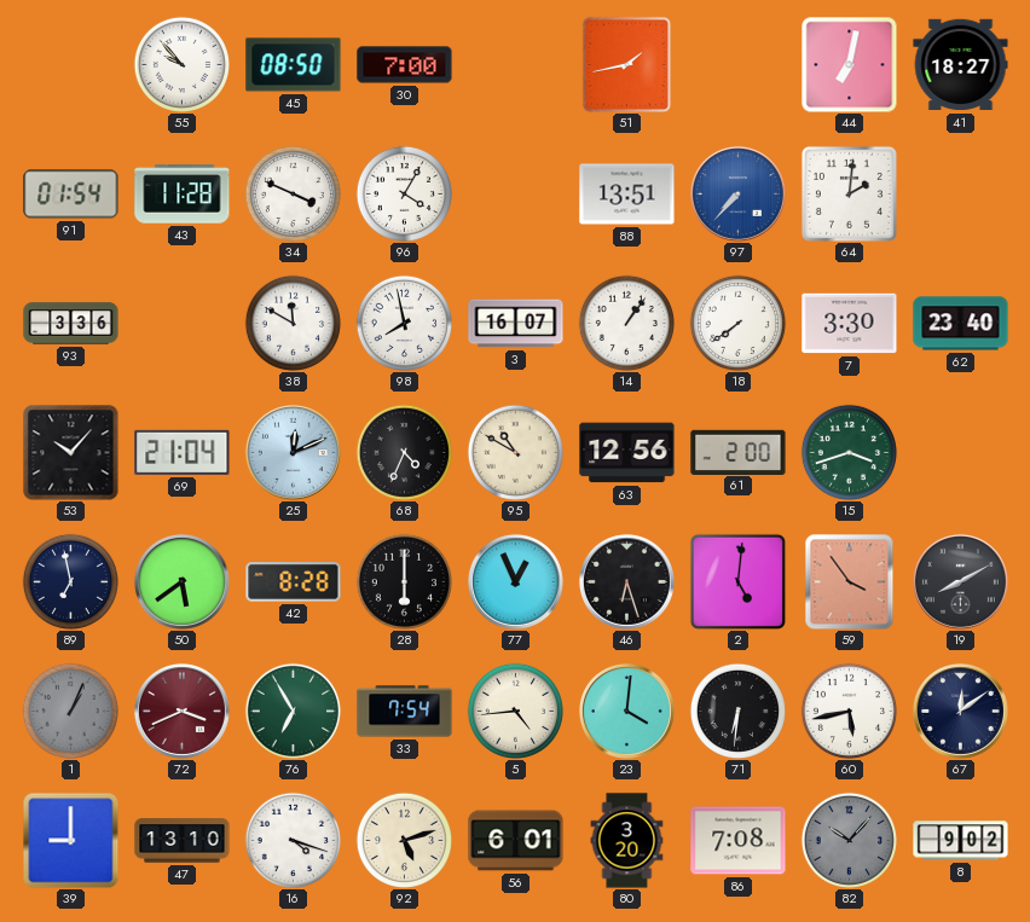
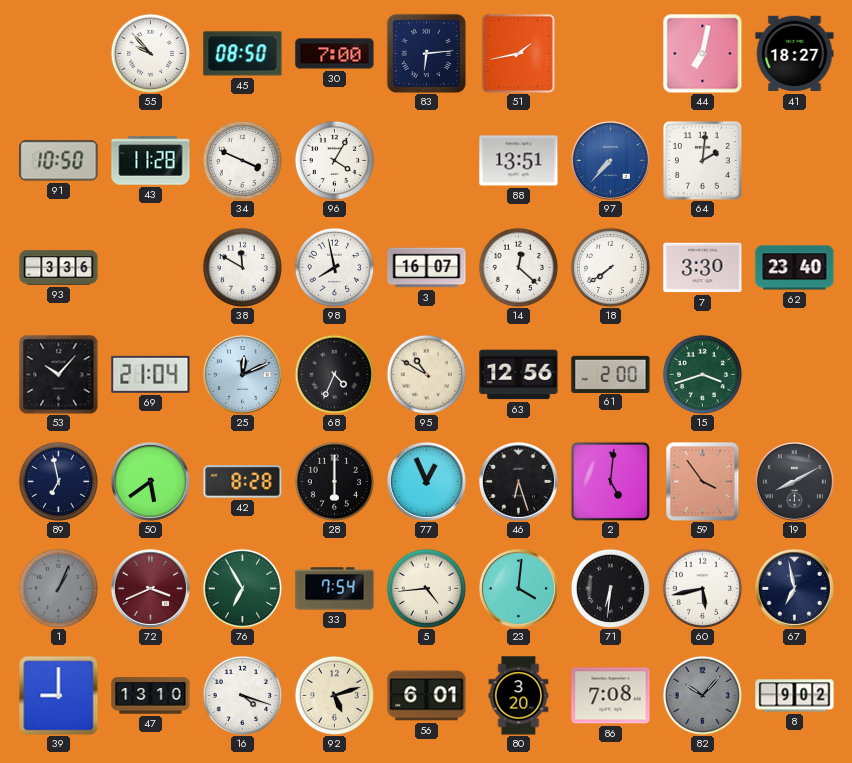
83: none -> 6:14 (426, 53)
91: 01:54 -> 10:50 (59, 161)
14: 1:06 -> 12:22 (518, 267)
67: 12:09 -> 6:58 (794, 588)
